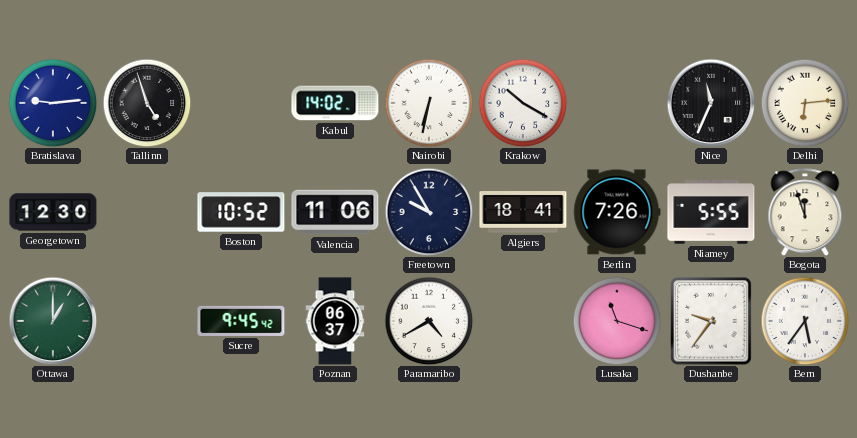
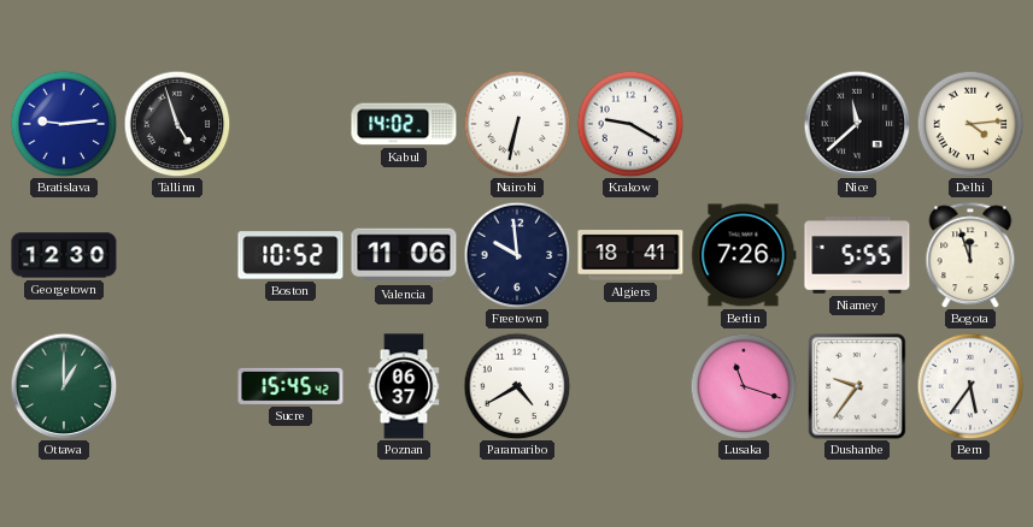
Krakow: 10:20 -> 9:20 (630, 124)
Nice: 11:34 -> 11:38 (857, 124)
Delhi: 6:14 -> 4:14 (970, 124)
Freetown: 9:55 -> 9:59 (517, 255)
Sucre: 9:45 -> 15:45 (290, 386)
